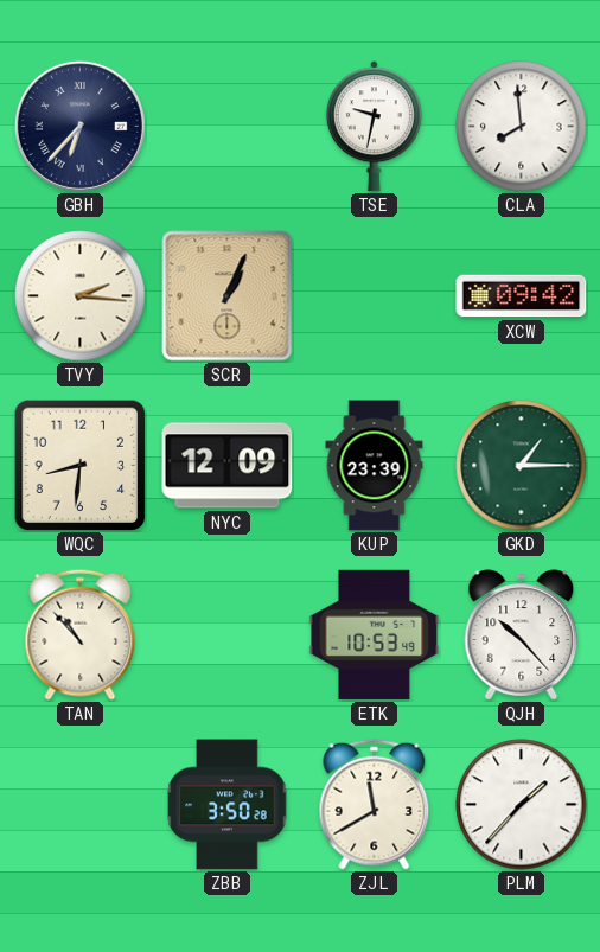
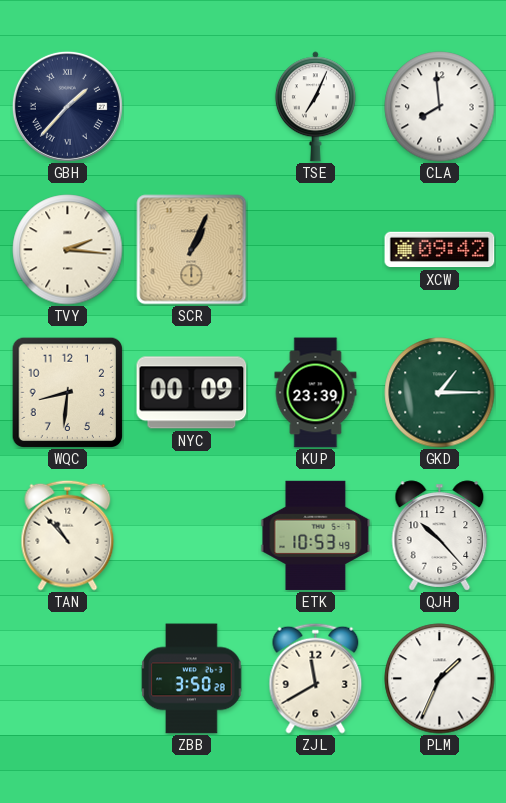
GBH: 6:37 -> 1:37 (67, 106)
TSE: 9:32 -> 7:04 (315, 107)
NYC: 12:09 -> 00:09 (192, 393)
PLM: 1:37 -> 1:34 (440, 679)
